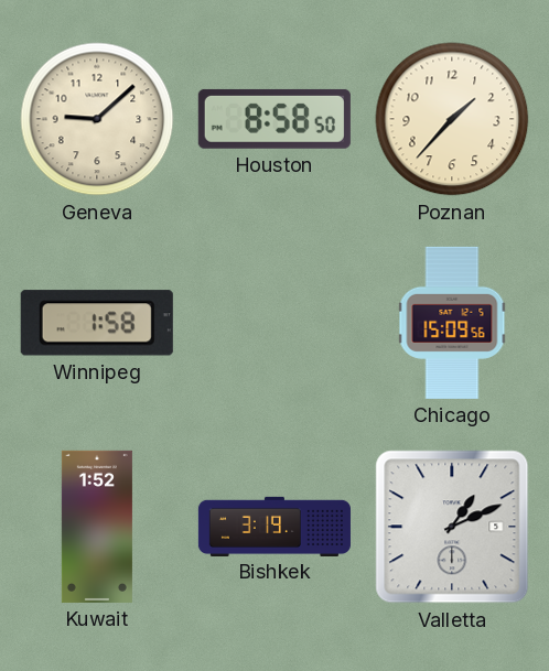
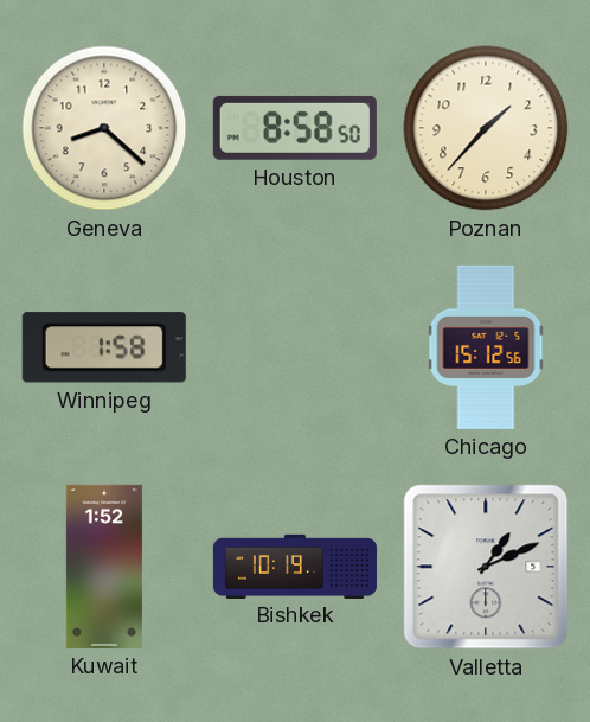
Geneva: 9:08 -> 8:22 (104, 128)
Chicago: 15:09 -> 15:12 (486, 347)
Bishkek: 3:19 -> 10:19 (295, 566)
